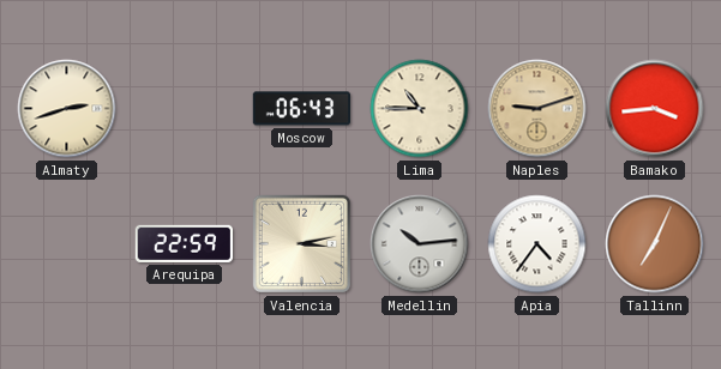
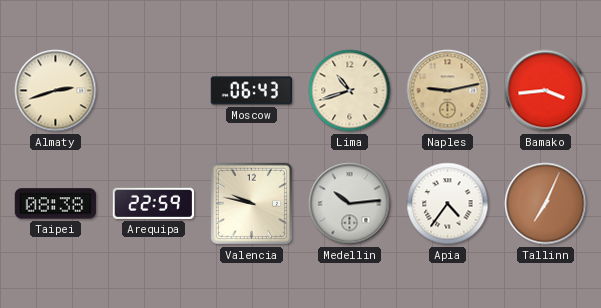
Lima: 10:45 -> 10:42 (350, 91)
Naples: 9:12 -> 9:13 (448, 91)
Taipei: none -> 08:38 (56, 204)
Valencia: 3:13 -> 9:47 (251, 203)
